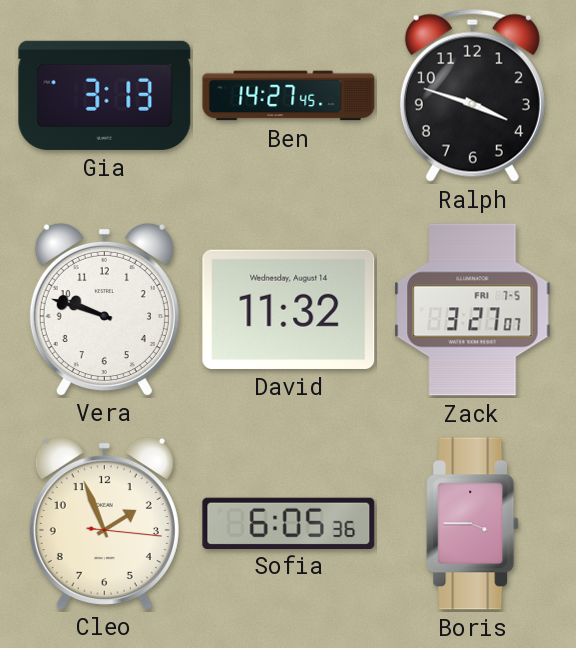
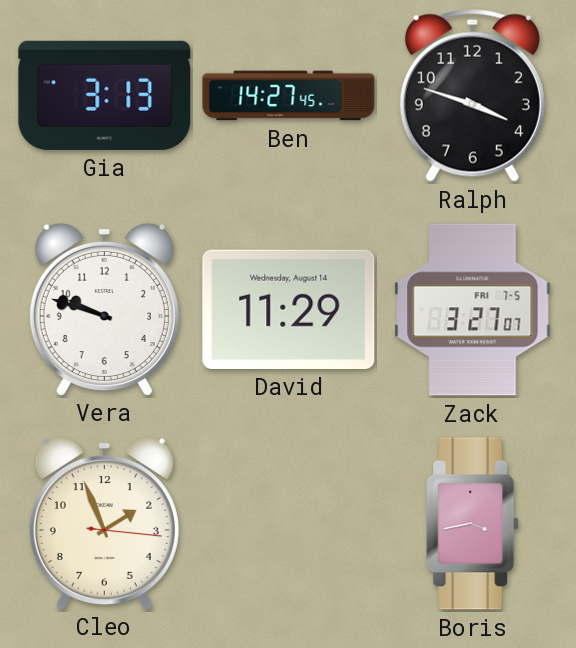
David: 11:32 -> 11:29 (289, 309)
Sofia: 6:05 -> none (289, 523)
Boris: 3:45 -> 3:43 (473, 524)
